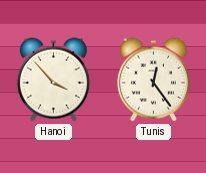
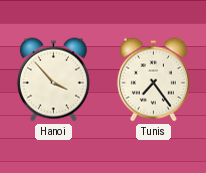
Tunis: 12:24 -> 7:24 (153, 80)
